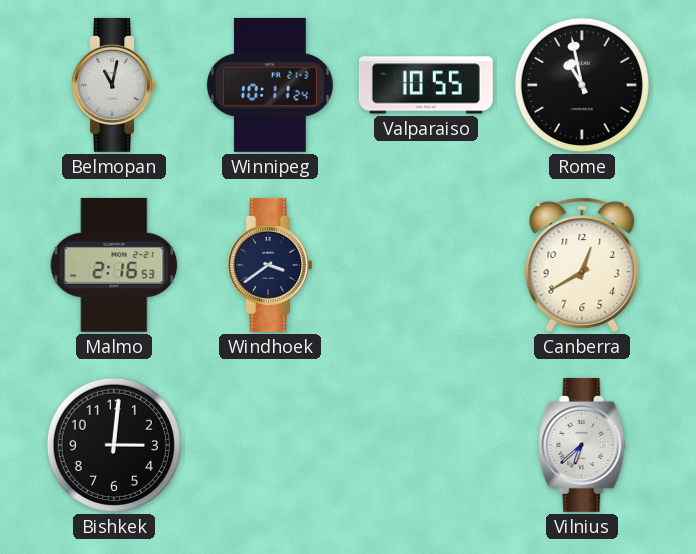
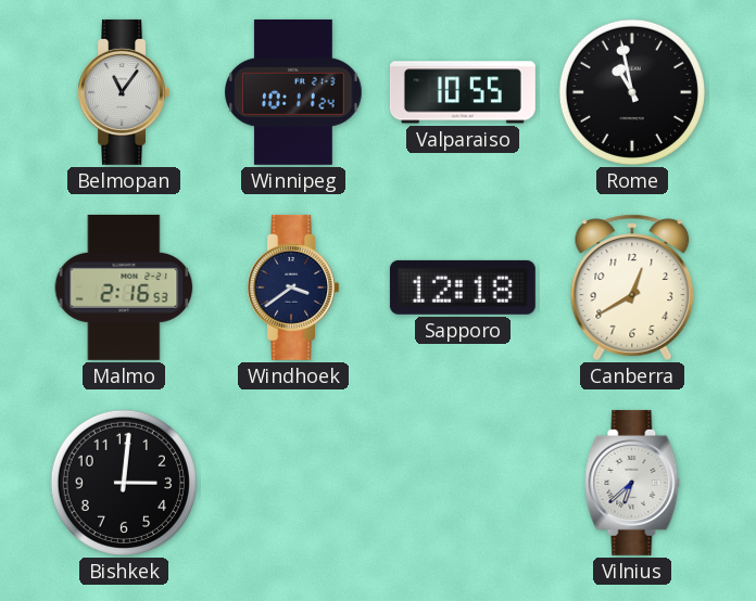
Belmopan: 11:02 -> 11:06 (123, 92)
Sapporo: none -> 12:18 (463, 287)
